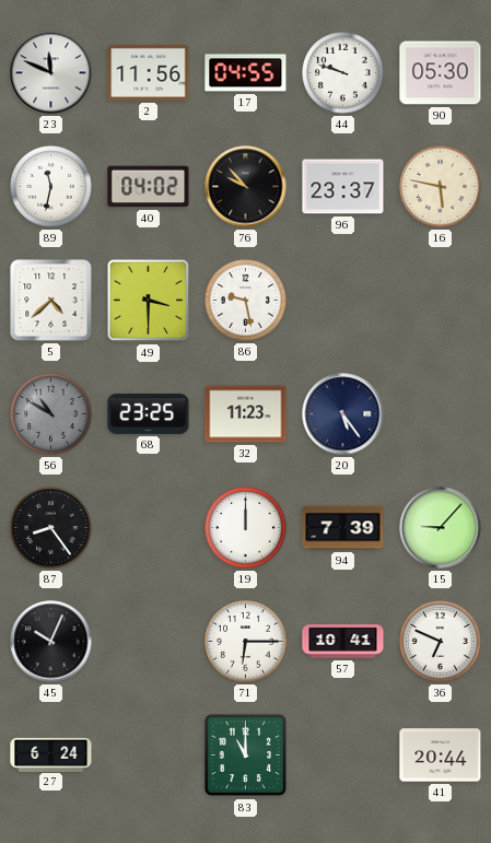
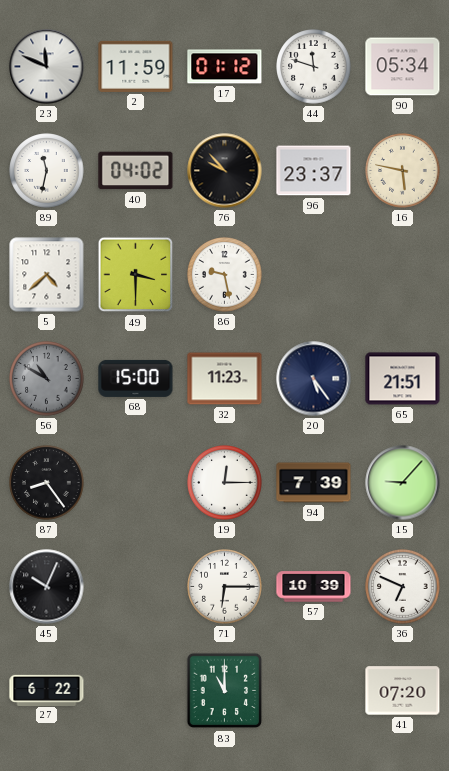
2: 11:56 -> 11:59 (136, 66)
17: 04:55 -> 01:12 (225, 67)
44: 9:48 -> 11:48 (314, 67)
90: 05:30 -> 05:34 (403, 67)
68: 23:25 -> 15:00 (136, 378)
65: none -> 21:51 (403, 379)
19: 12:00 -> 12:15 (225, 483)
57: 10:41 -> 10:39 (314, 587)
27: 6:24 -> 6:22 (47, 690)
41: 20:44 -> 07:20 (403, 691)
